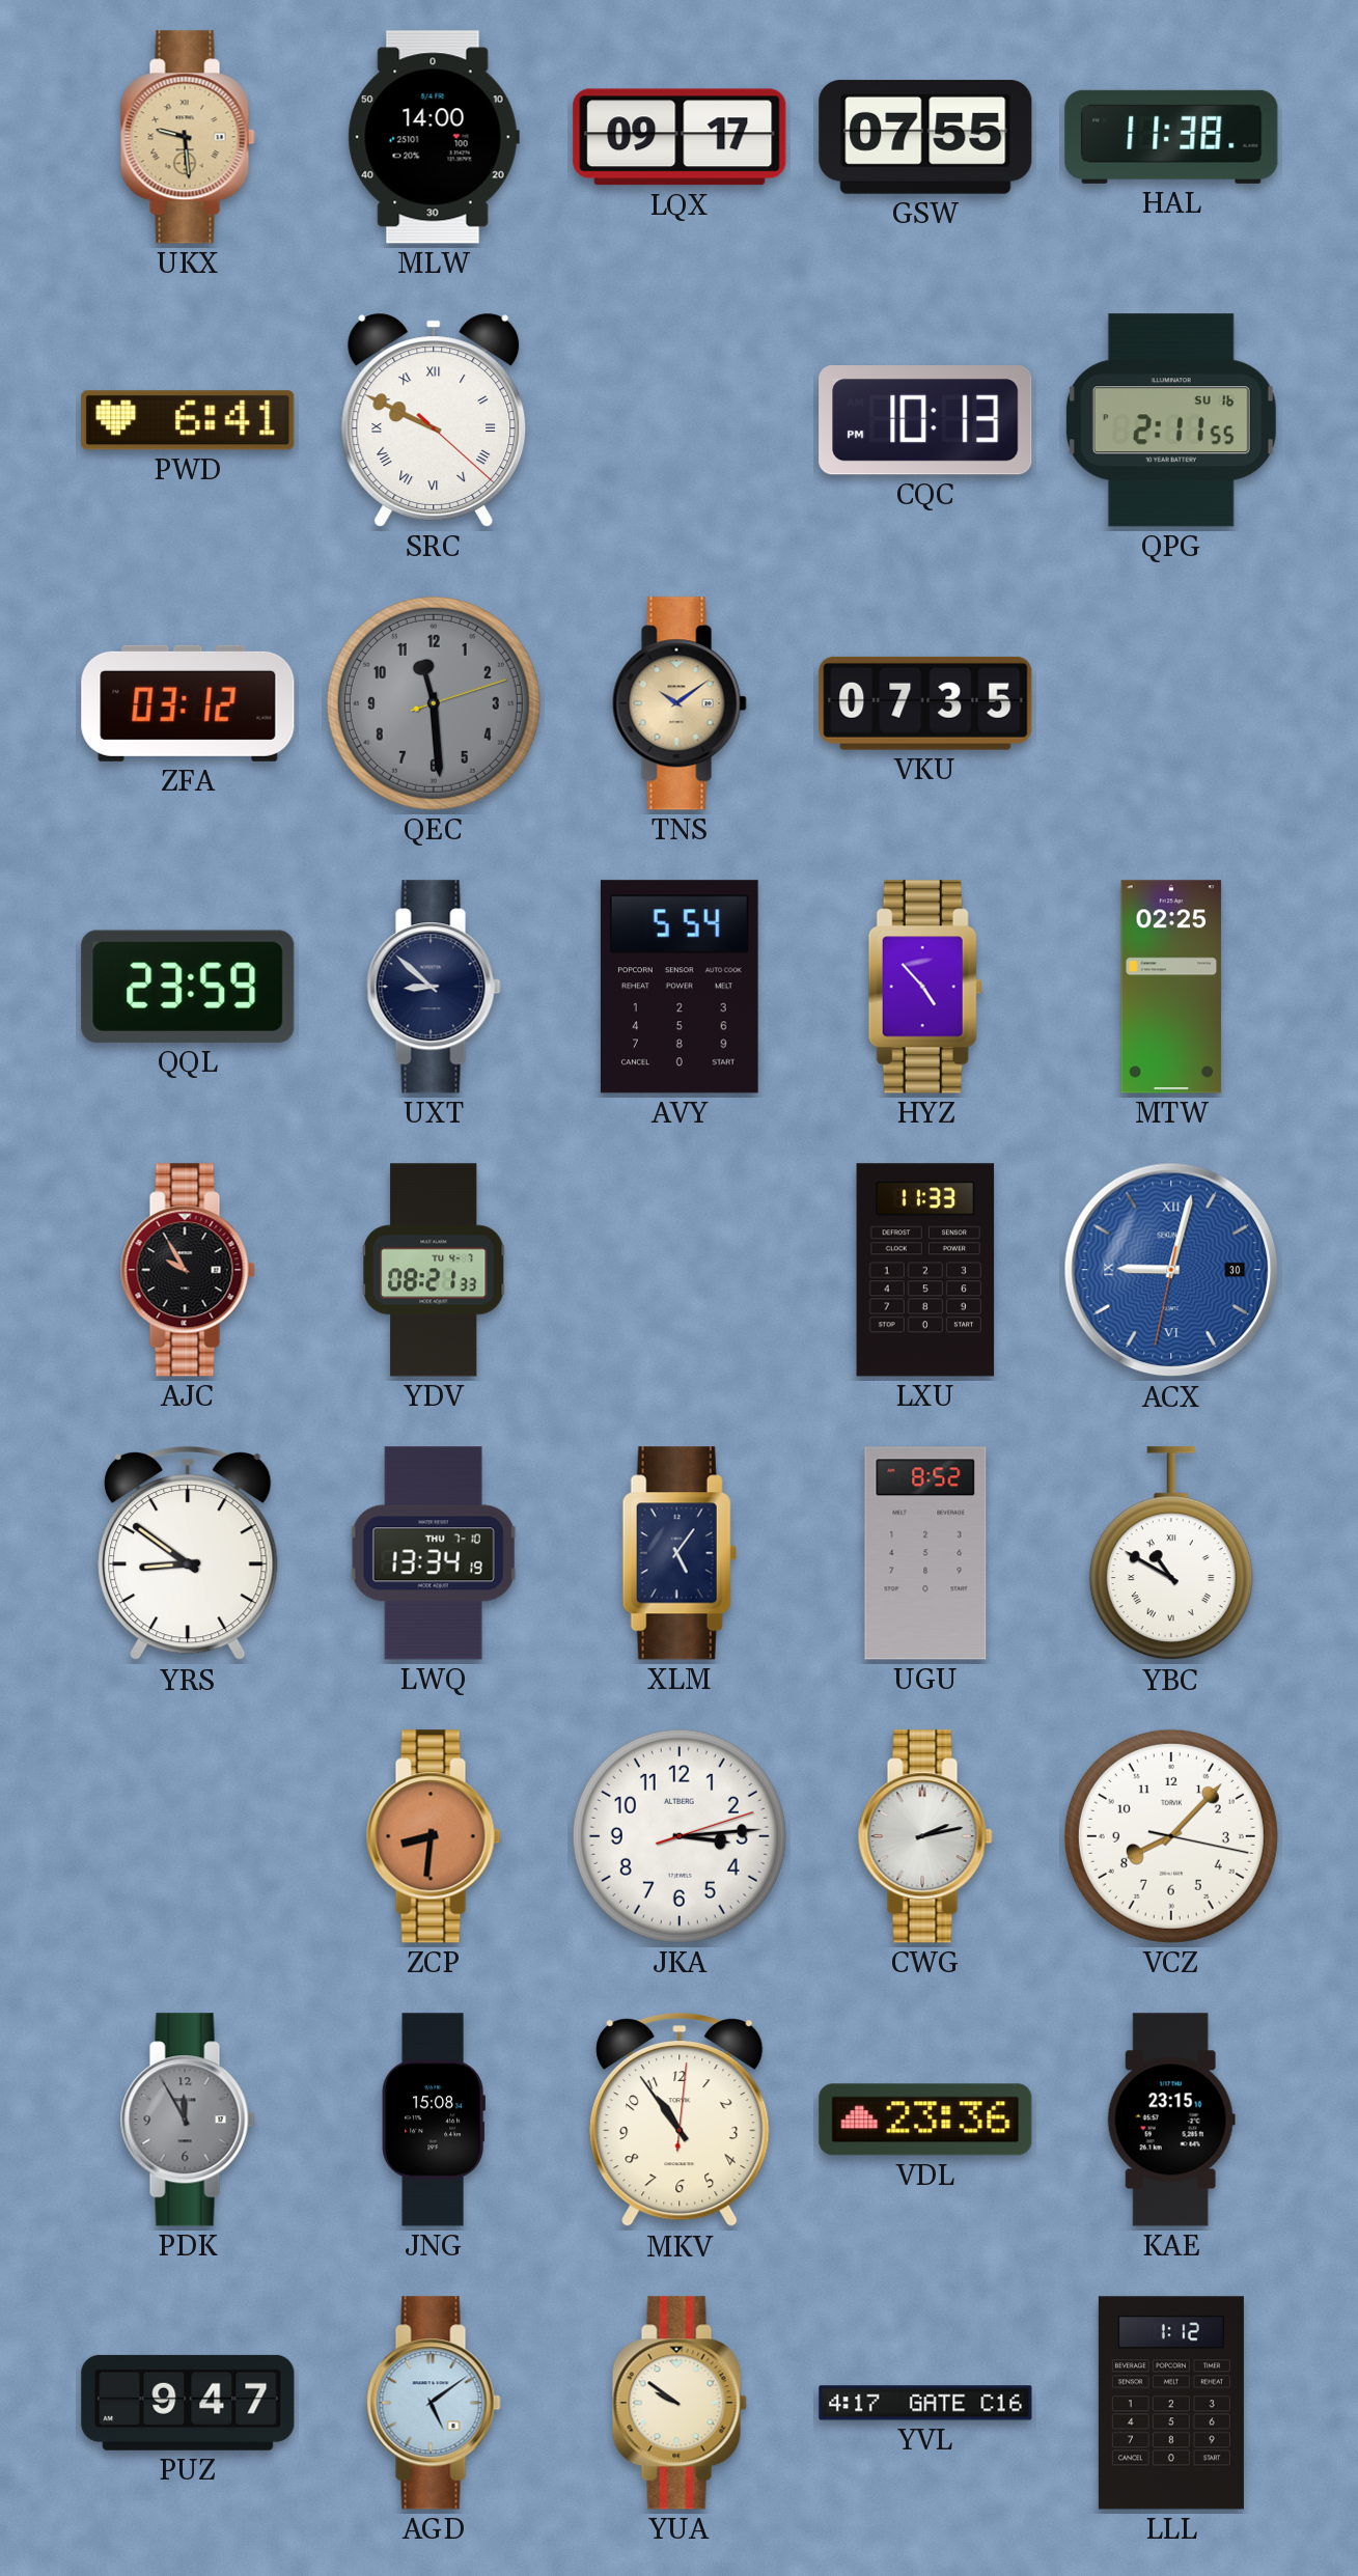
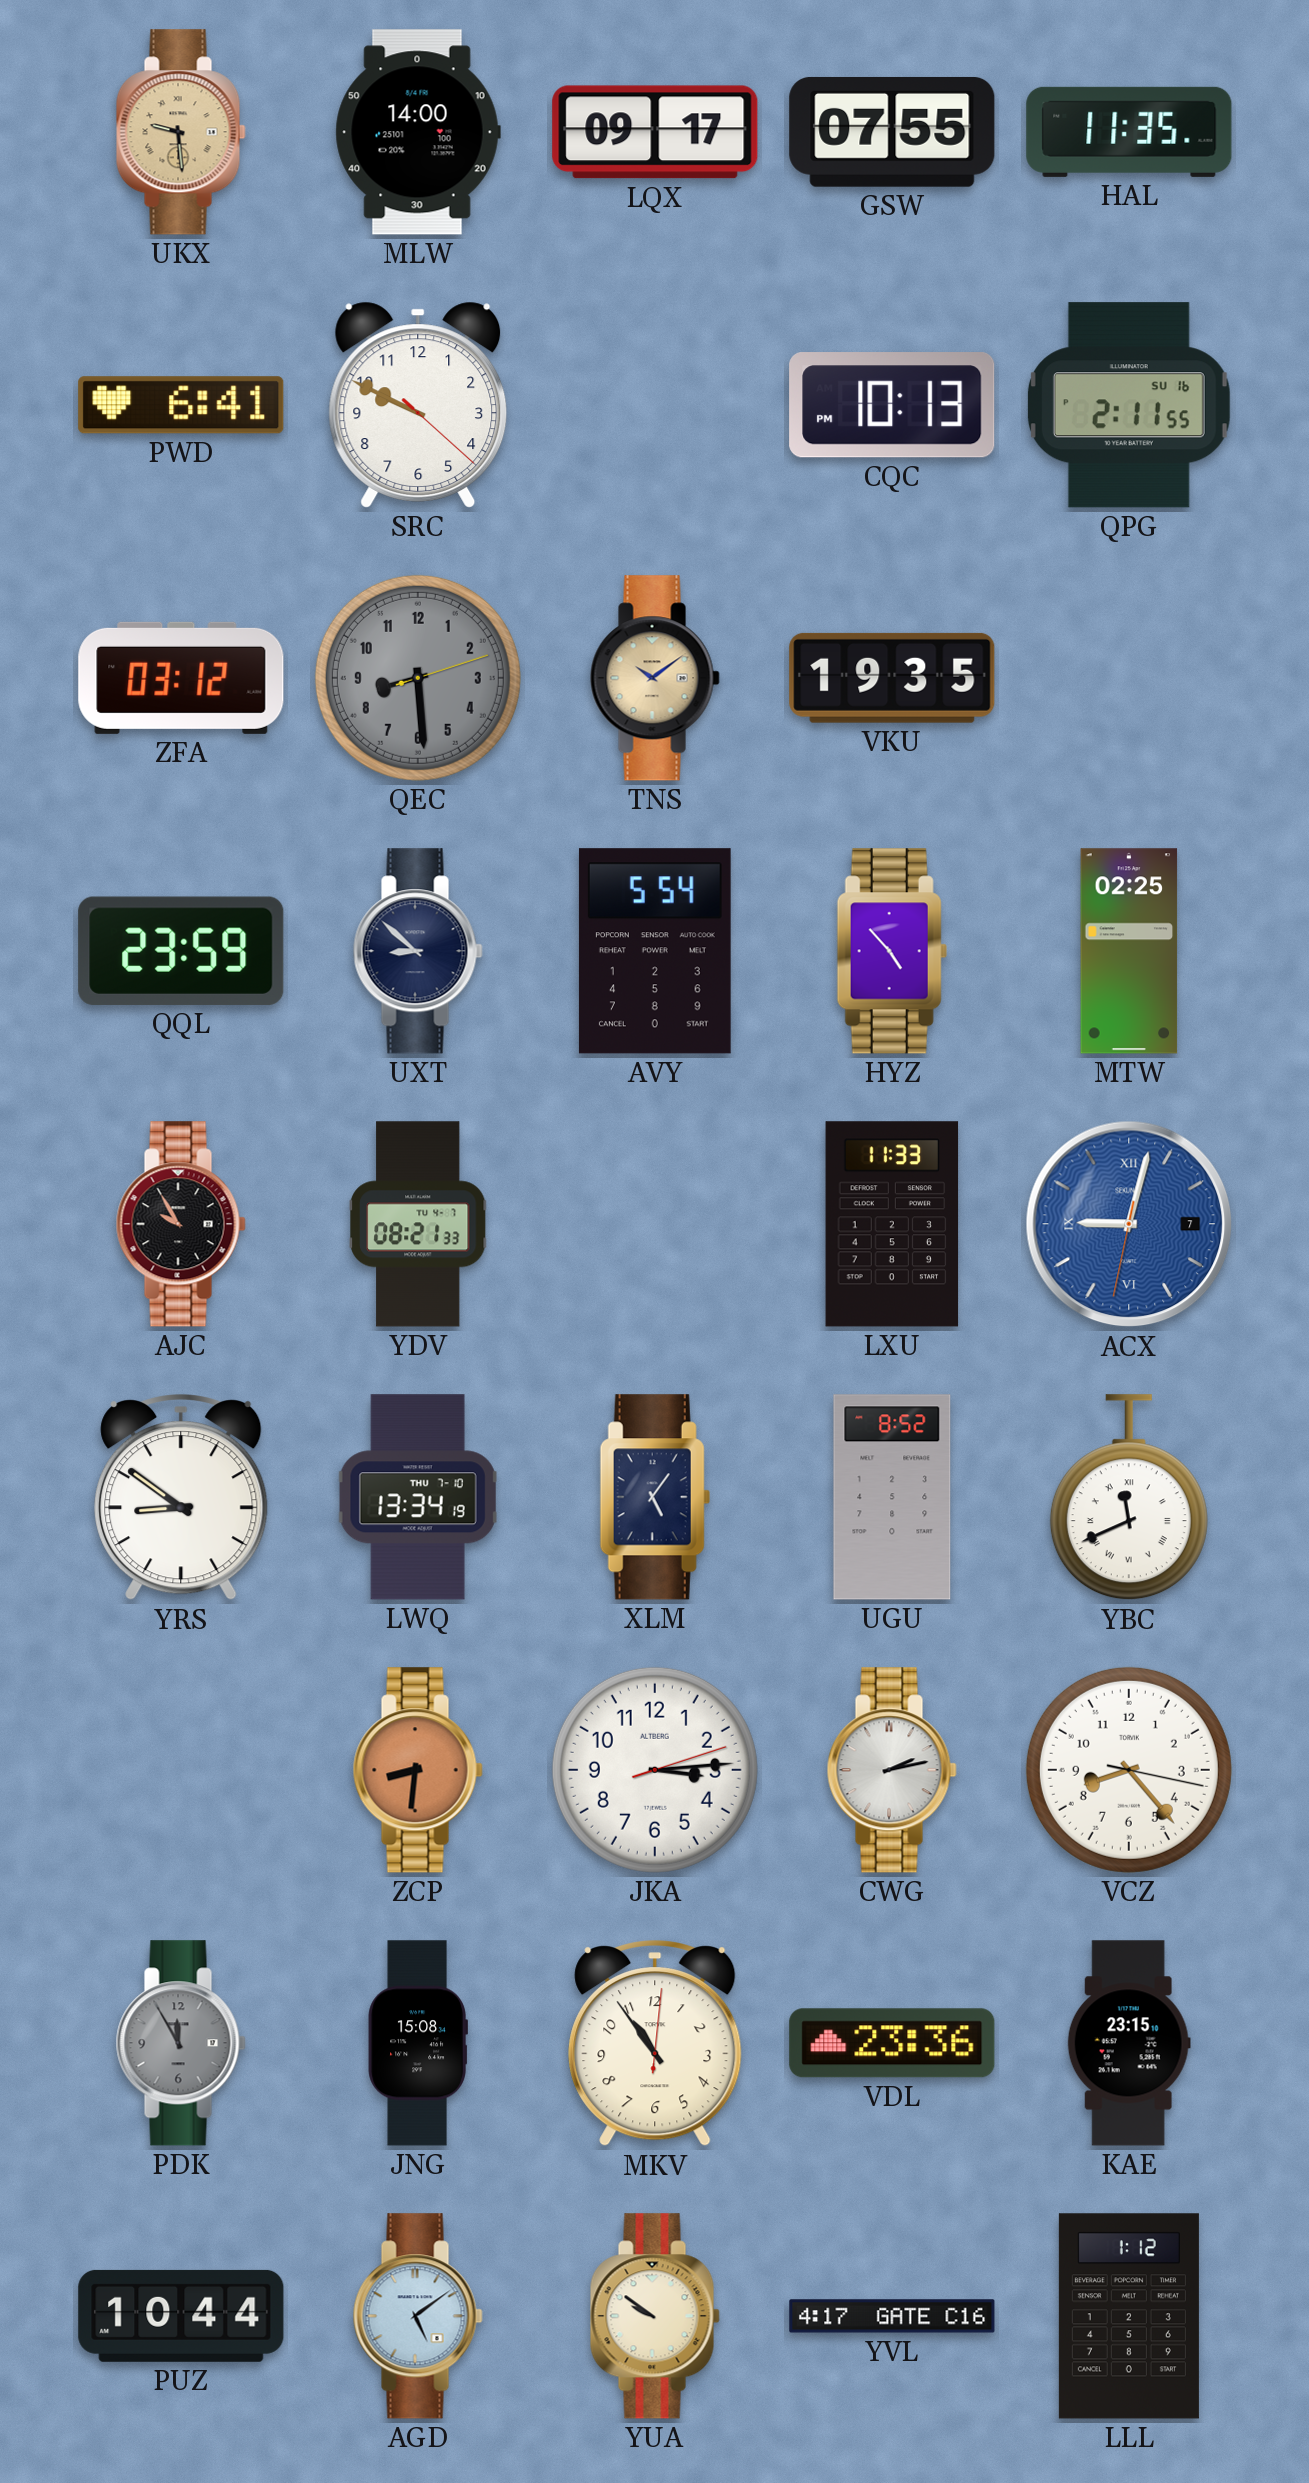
HAL: 11:38 -> 11:35 (1129, 132)
SRC numerals: Roman -> Arabic (418, 405)
QEC: 11:29 -> 8:29 (418, 678)
VKU: 07:35 -> 19:35 (892, 678)
ACX date: 30 -> 7 (1129, 1224)
YBC: 10:50 -> 11:41 (1129, 1498)
VCZ: 8:07 -> 8:23 (1129, 1770)
PUZ: 9:47 -> 10:44 (181, 2316)
